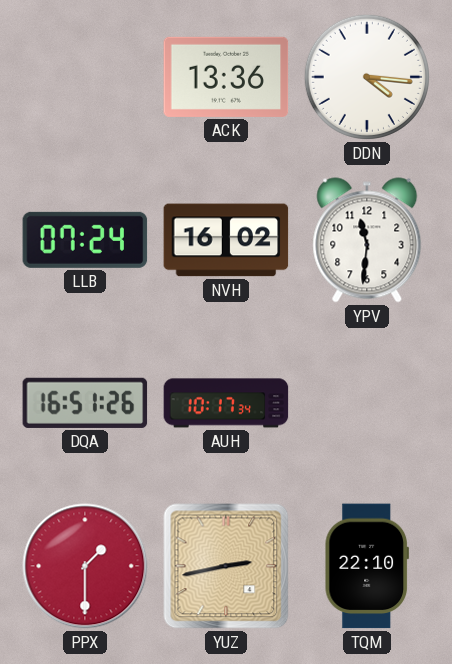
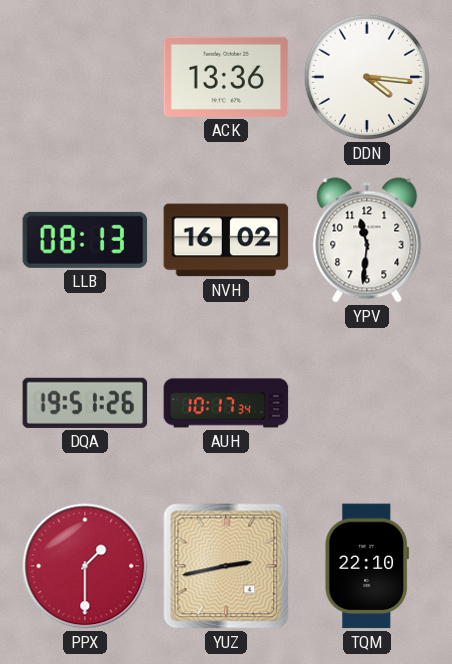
LLB: 07:24 -> 08:13 (85, 240)
DQA: 16:51 -> 19:51 (85, 403)
